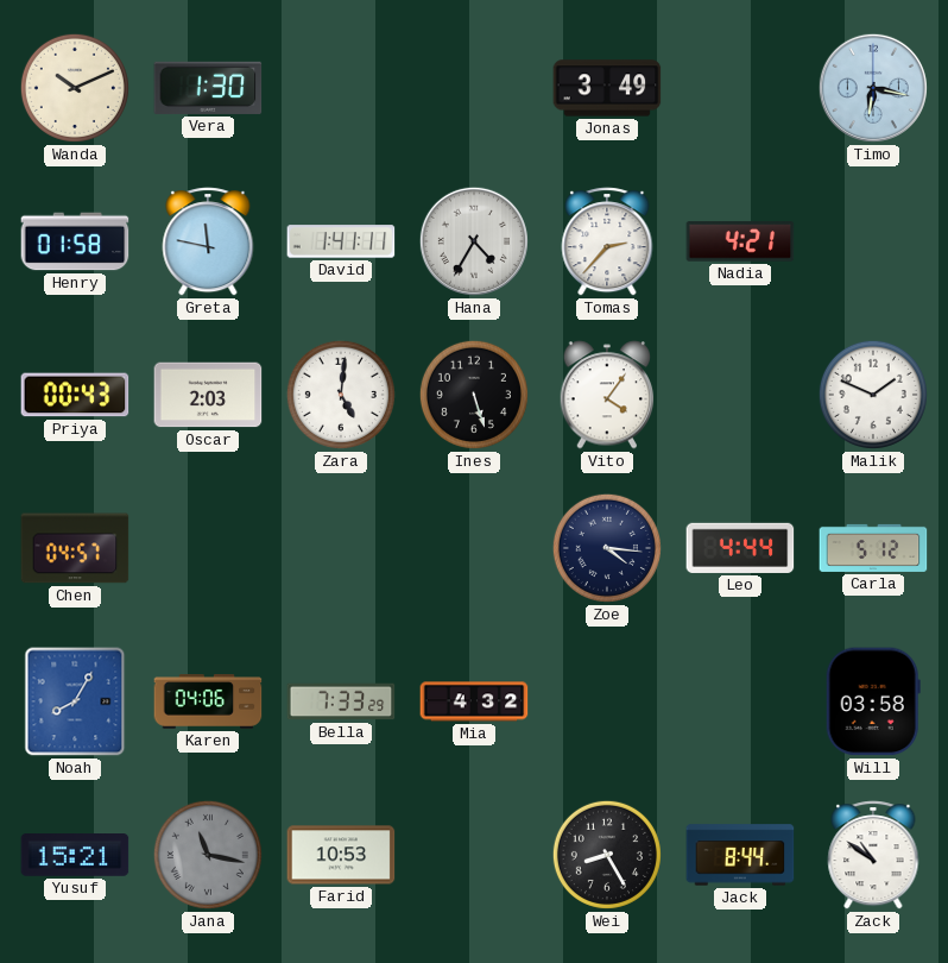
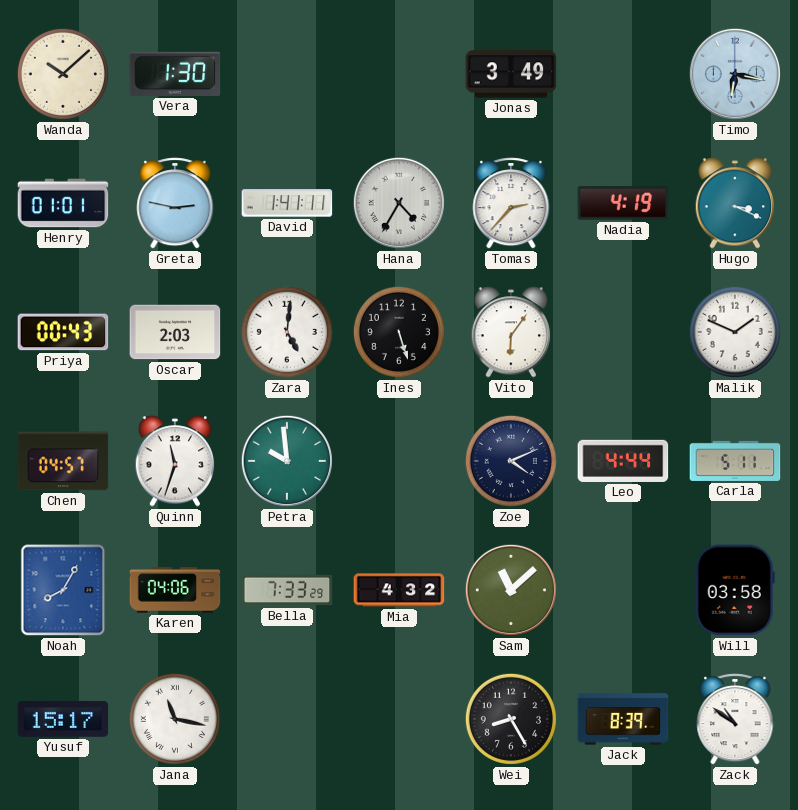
Wanda: 10:11 -> 10:08 (63, 74)
Henry: 01:58 -> 01:01 (63, 203)
Greta: 11:47 -> 2:47 (175, 203)
Nadia: 4:21 -> 4:19 (623, 203)
Hugo: none -> 3:19 (735, 203)
Vito: 4:06 -> 6:06 (511, 332)
Quinn: none -> 11:33 (175, 461)
Petra: none -> 9:59 (287, 461)
Zoe: 4:16 -> 4:11 (511, 461)
Carla: 5:12 -> 5:11 (735, 461)
Sam: none -> 11:08 (511, 590)
Yusuf: 15:21 -> 15:17 (63, 720)
Jana dial: grey -> white (175, 719)
Farid: 10:53 -> none (341, 855)
Jack: 8:44 -> 8:39 (623, 719)
